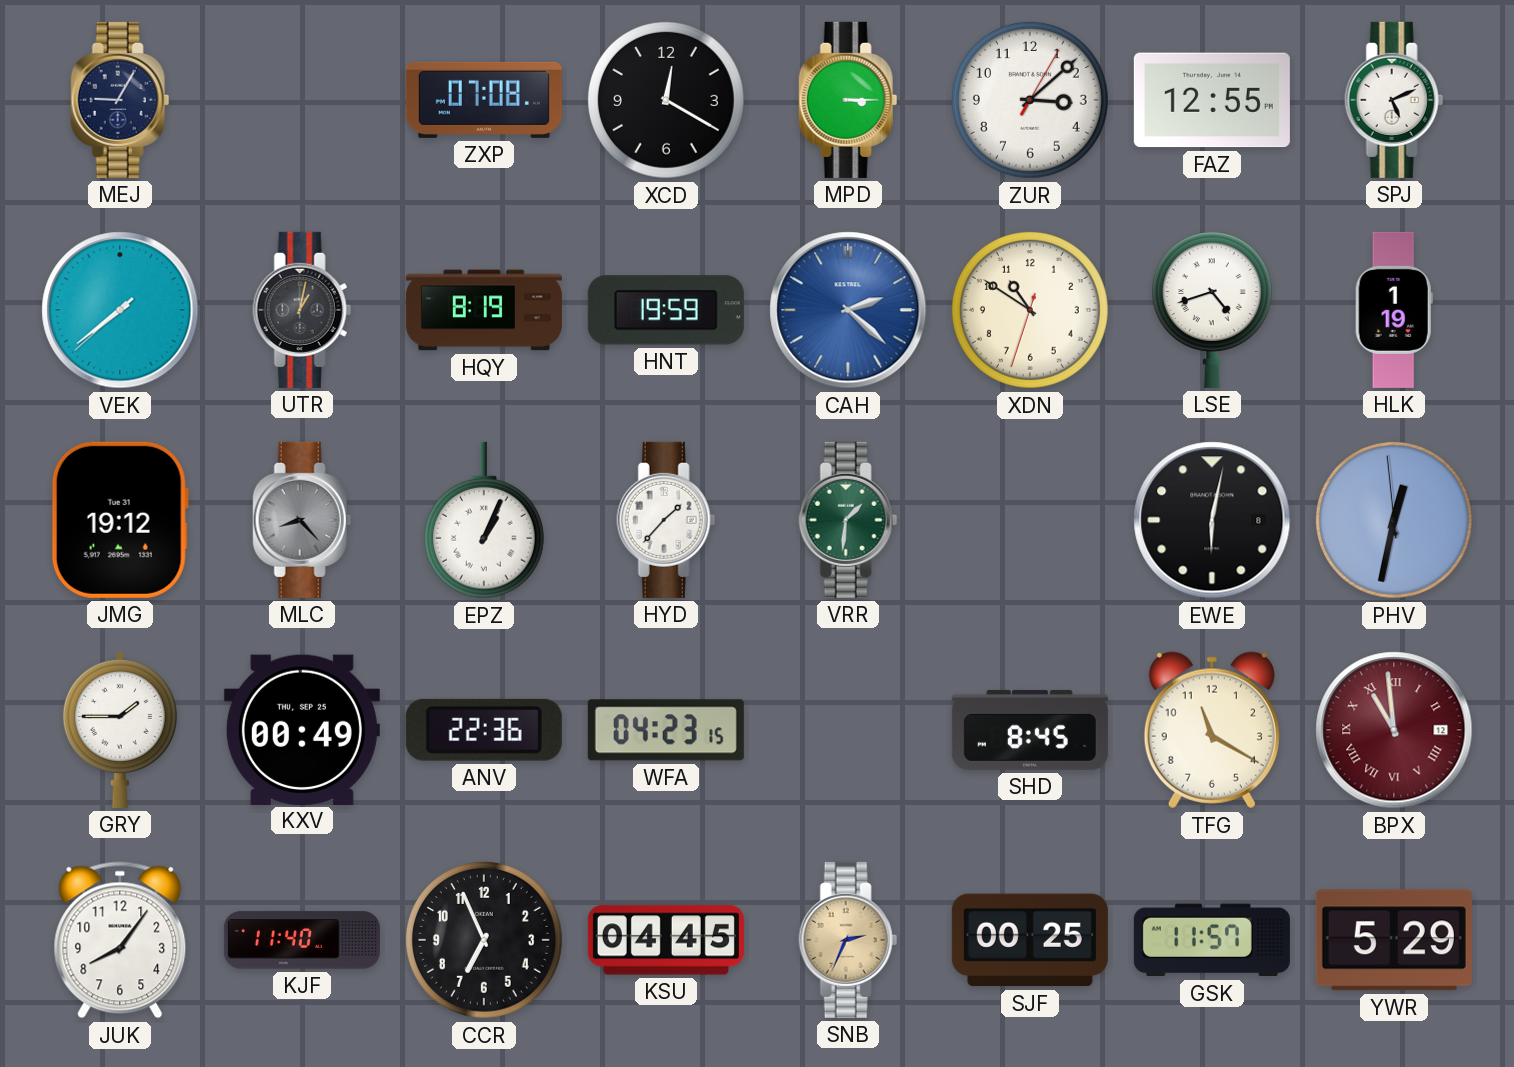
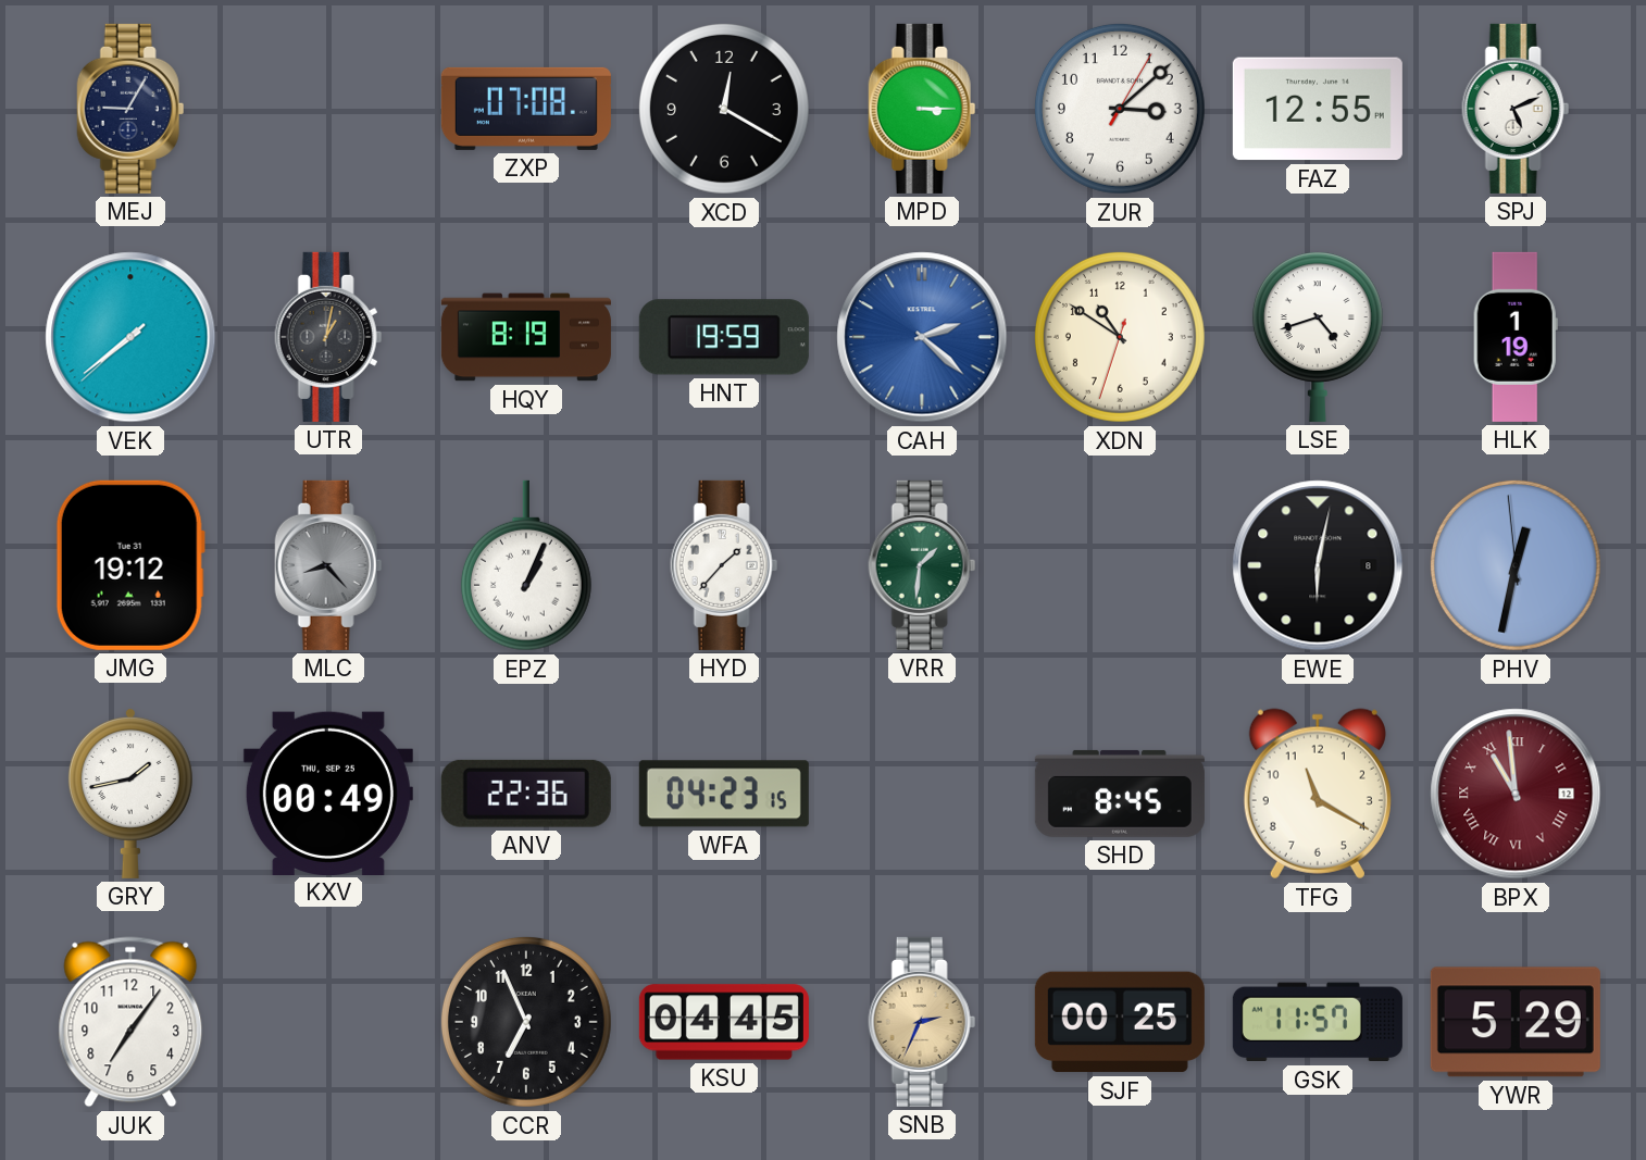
GRY: 1:45 -> 1:43 (130, 793)
JUK: 8:06 -> 7:06 (130, 1022)
KJF: 11:40 -> none (302, 940)
